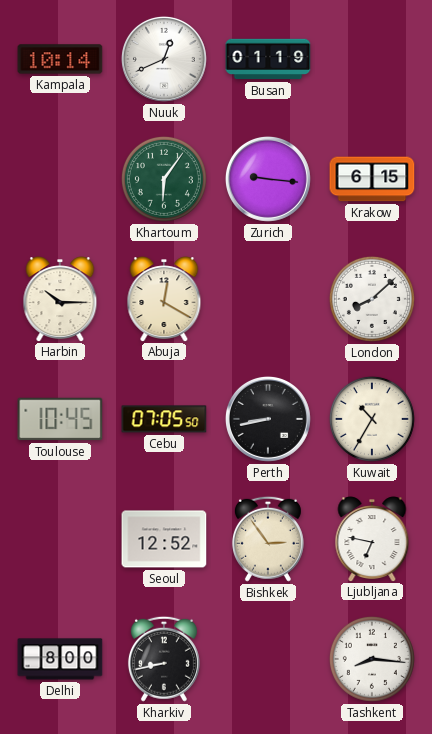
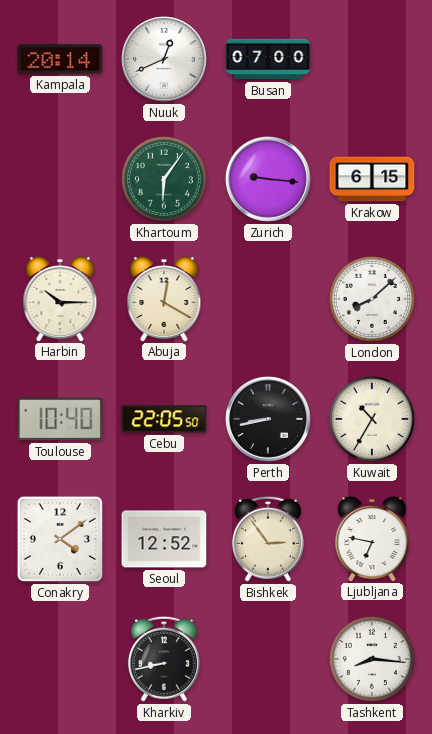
Kampala: 10:14 -> 20:14 (60, 59)
Busan: 01:19 -> 07:00 (268, 59)
Toulouse: 10:45 -> 10:40 (60, 419)
Cebu: 07:05 -> 22:05 (164, 419)
Conakry: none -> 4:09 (60, 539)
Delhi: 8:00 -> none (60, 659)
